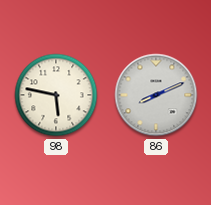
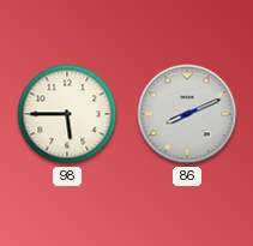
98: 5:47 -> 5:45 (67, 114)
